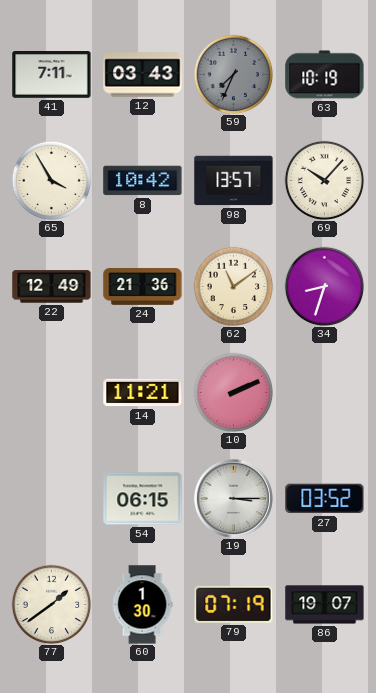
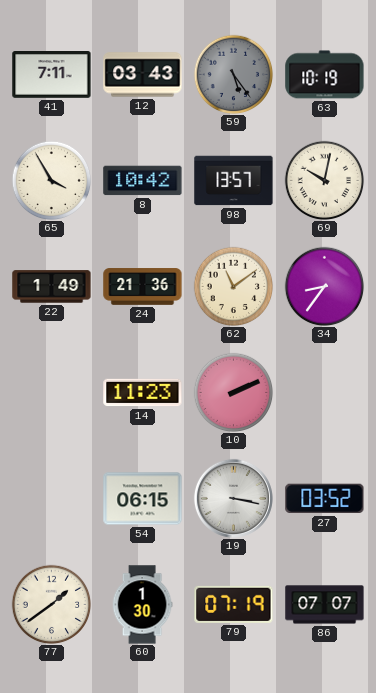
59: 7:34 -> 5:24 (233, 74)
69: 10:07 -> 10:02 (324, 180)
22: 12:49 -> 1:49 (52, 287)
34: 8:33 -> 8:36 (324, 286)
14: 11:21 -> 11:23 (143, 393)
19: 3:15 -> 3:17 (233, 498)
86: 19:07 -> 07:07 (325, 605)
